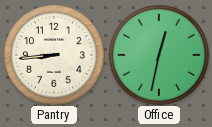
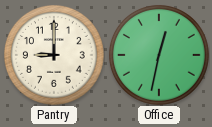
Pantry: 8:44 -> 9:00 (54, 55)
